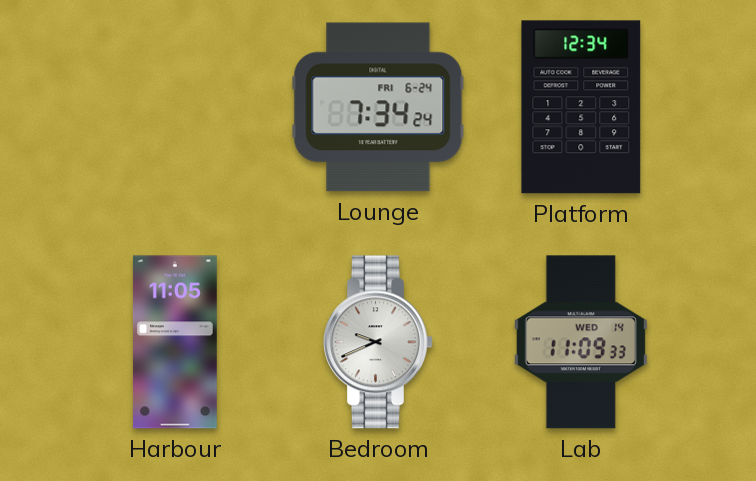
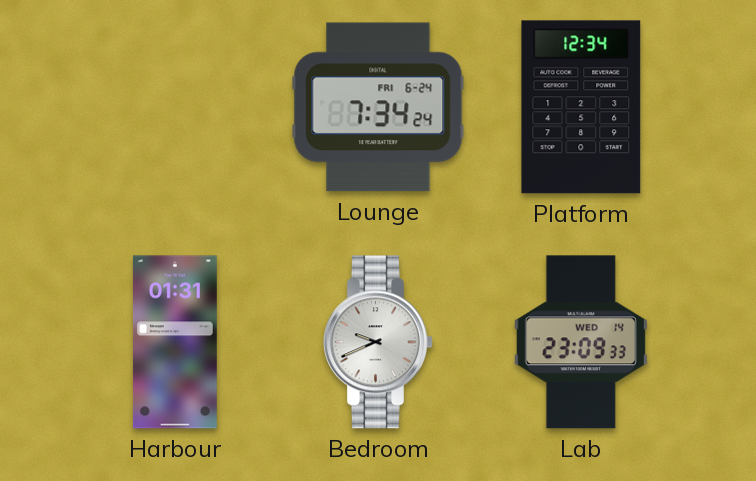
Harbour: 11:05 -> 01:31 (175, 342)
Lab: 11:09 -> 23:09 (581, 342)
